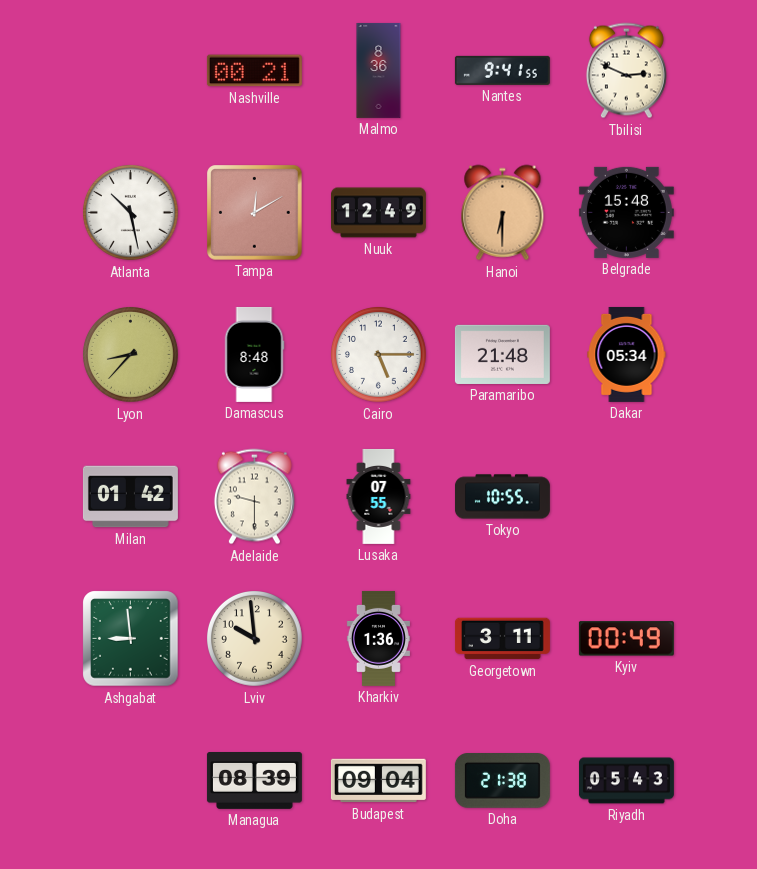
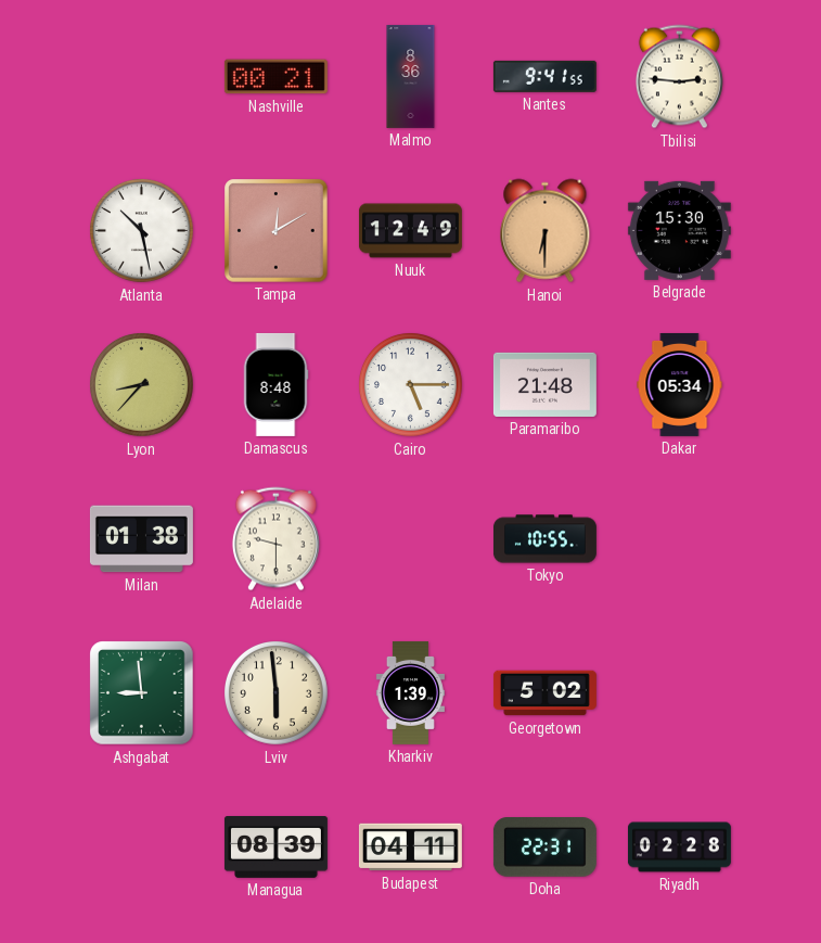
Tbilisi: 2:49 -> 2:46 (679, 77)
Belgrade: 15:48 -> 15:30 (679, 230)
Milan: 01:42 -> 01:38 (141, 539)
Lusaka: 07:55 -> none (379, 496)
Lviv: 9:59 -> 5:59 (277, 693)
Kharkiv: 1:36 -> 1:39 (410, 692)
Georgetown: 3:11 -> 5:02 (544, 693)
Kyiv: 00:49 -> none (626, 639)
Budapest: 09:04 -> 04:11 (410, 848)
Doha: 21:38 -> 22:31 (544, 848)
Riyadh: 05:43 -> 02:28 (679, 848)
